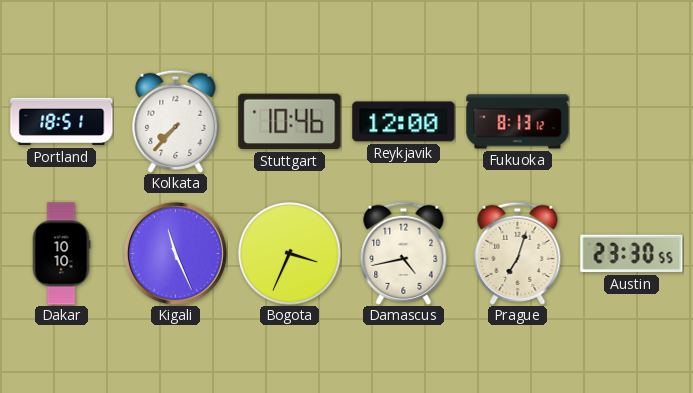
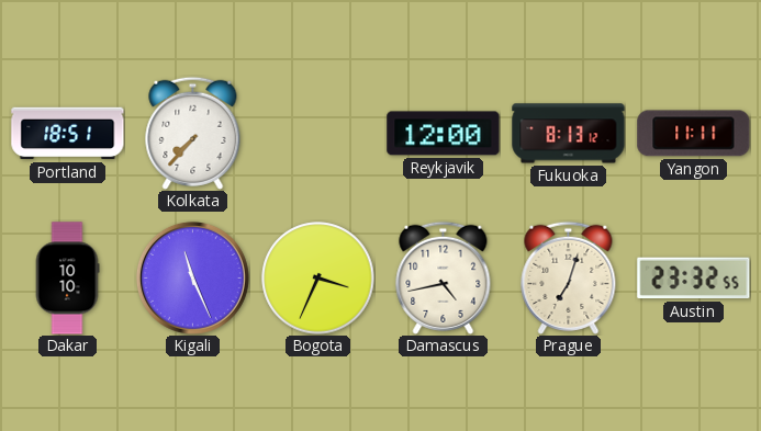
Stuttgart: 10:46 -> none (290, 122)
Yangon: none -> 11:11 (694, 134)
Austin: 23:30 -> 23:32 (694, 279)
